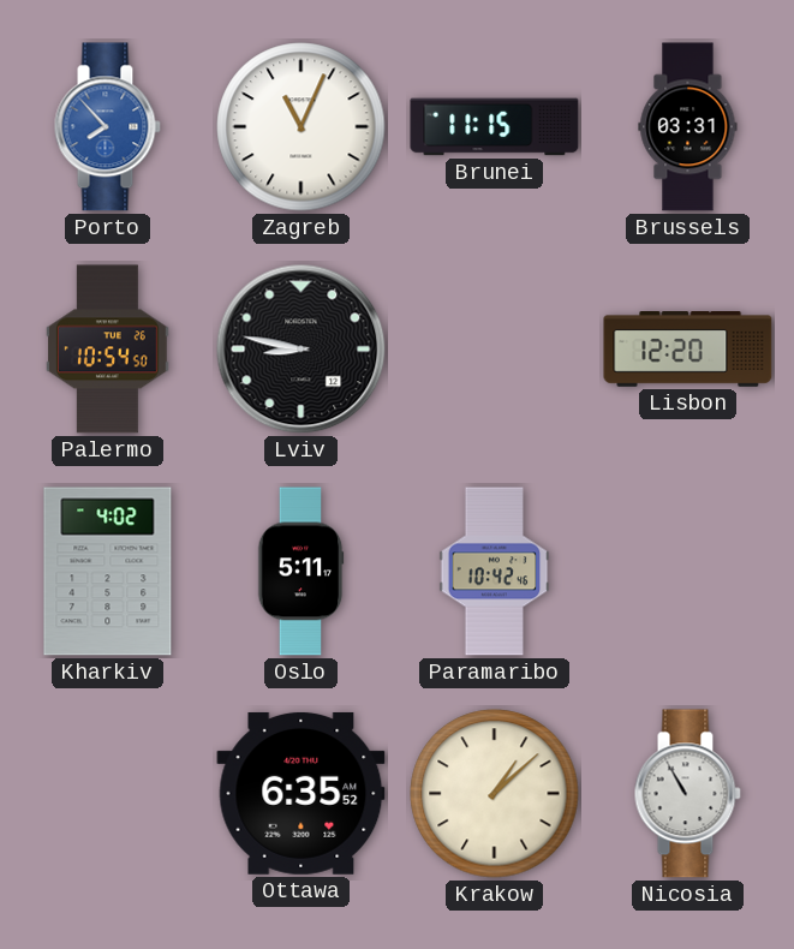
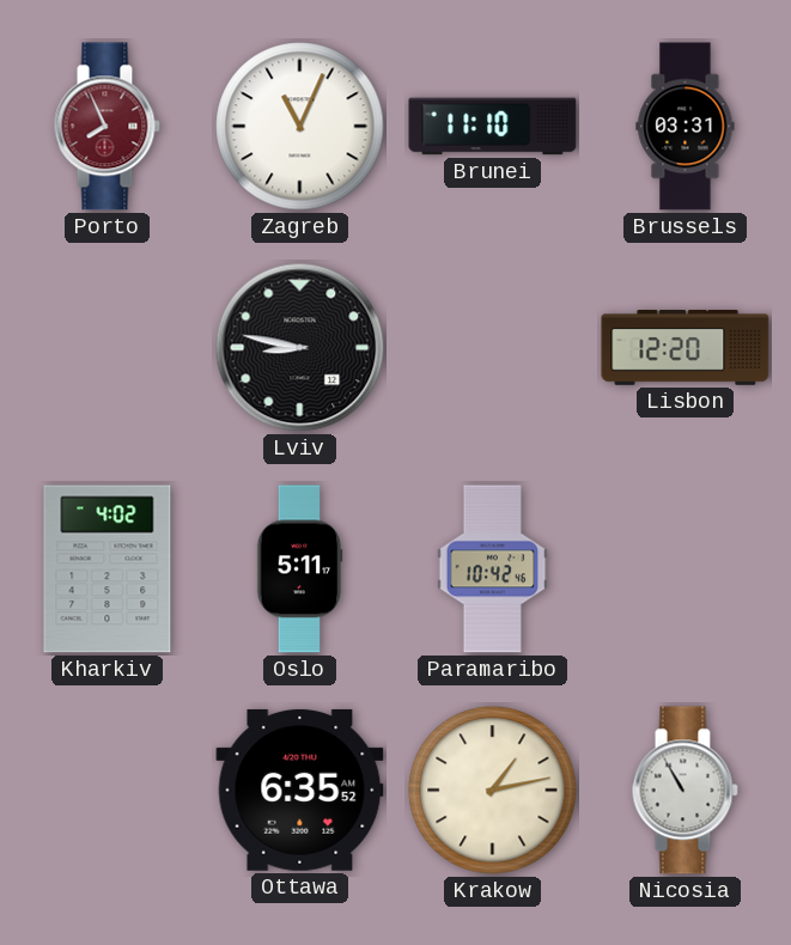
Porto: 7:53 -> 7:56 (107, 127)
Porto dial: blue -> burgundy (107, 127)
Brunei: 11:15 -> 11:10 (493, 127)
Palermo: 10:54 -> none (108, 350)
Krakow: 1:08 -> 1:13 (493, 791)
